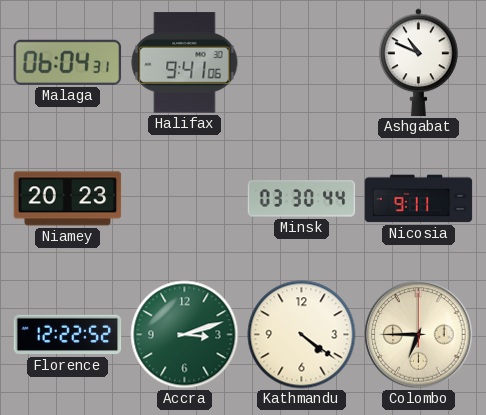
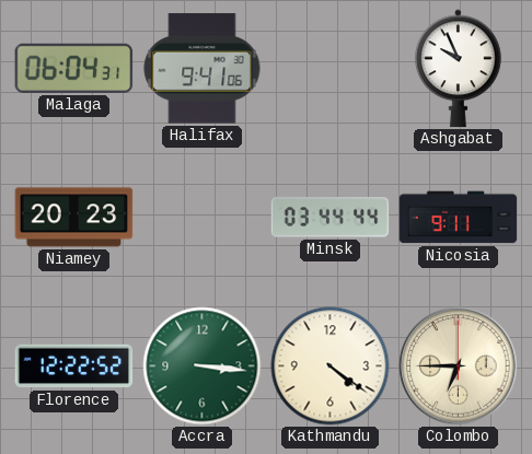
Ashgabat: 10:49 -> 9:56 (459, 69)
Minsk: 03:30 -> 03:44 (331, 218)
Accra: 3:12 -> 3:16 (203, 366)
